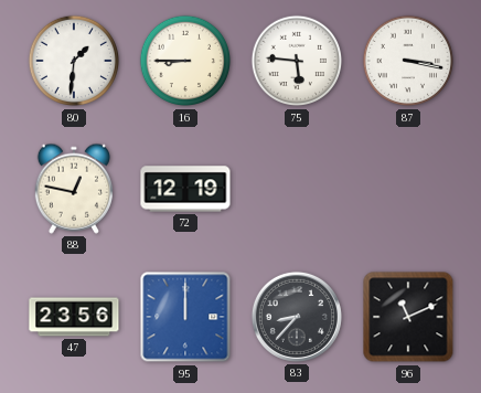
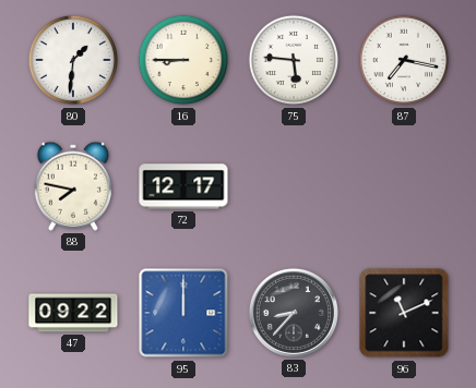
87: 3:17 -> 7:17 (404, 60)
88: 12:47 -> 7:47 (72, 186)
72: 12:19 -> 12:17 (183, 186)
47: 23:56 -> 09:22 (73, 313)
